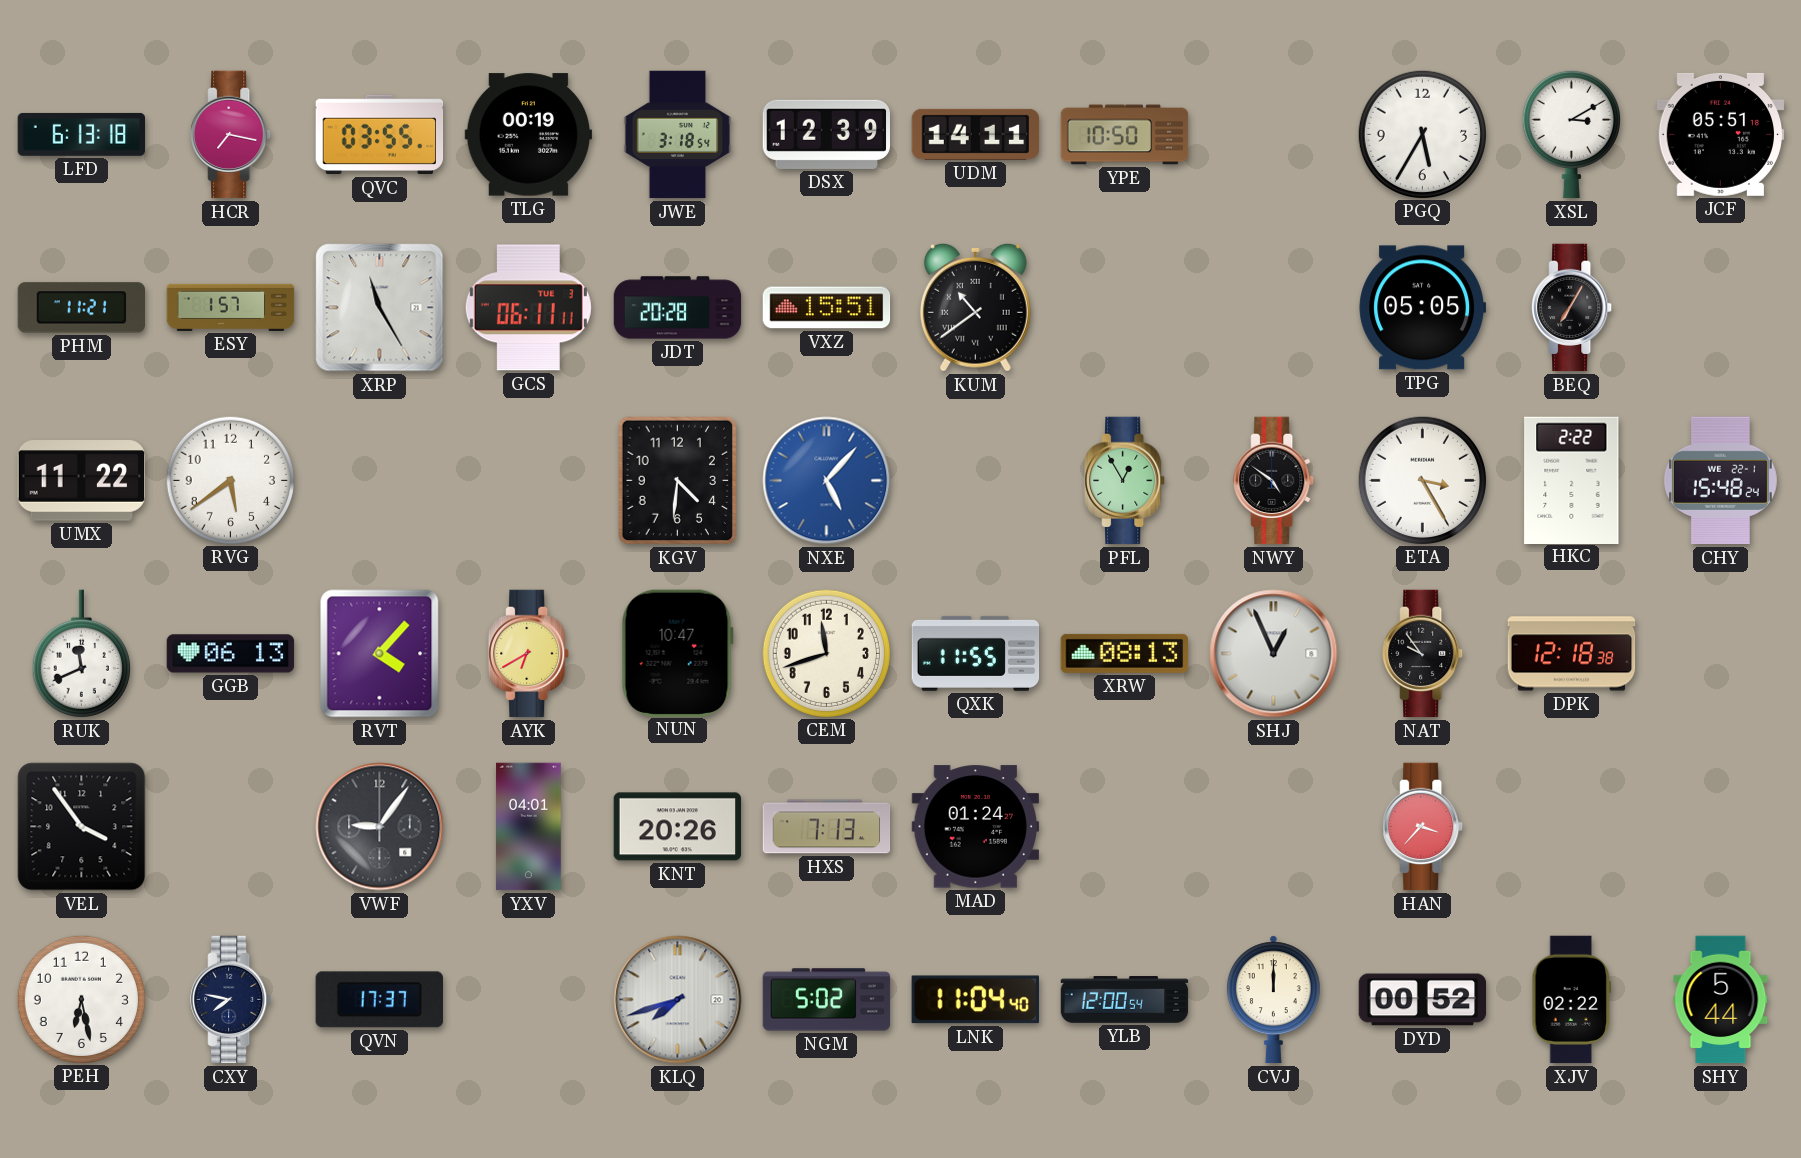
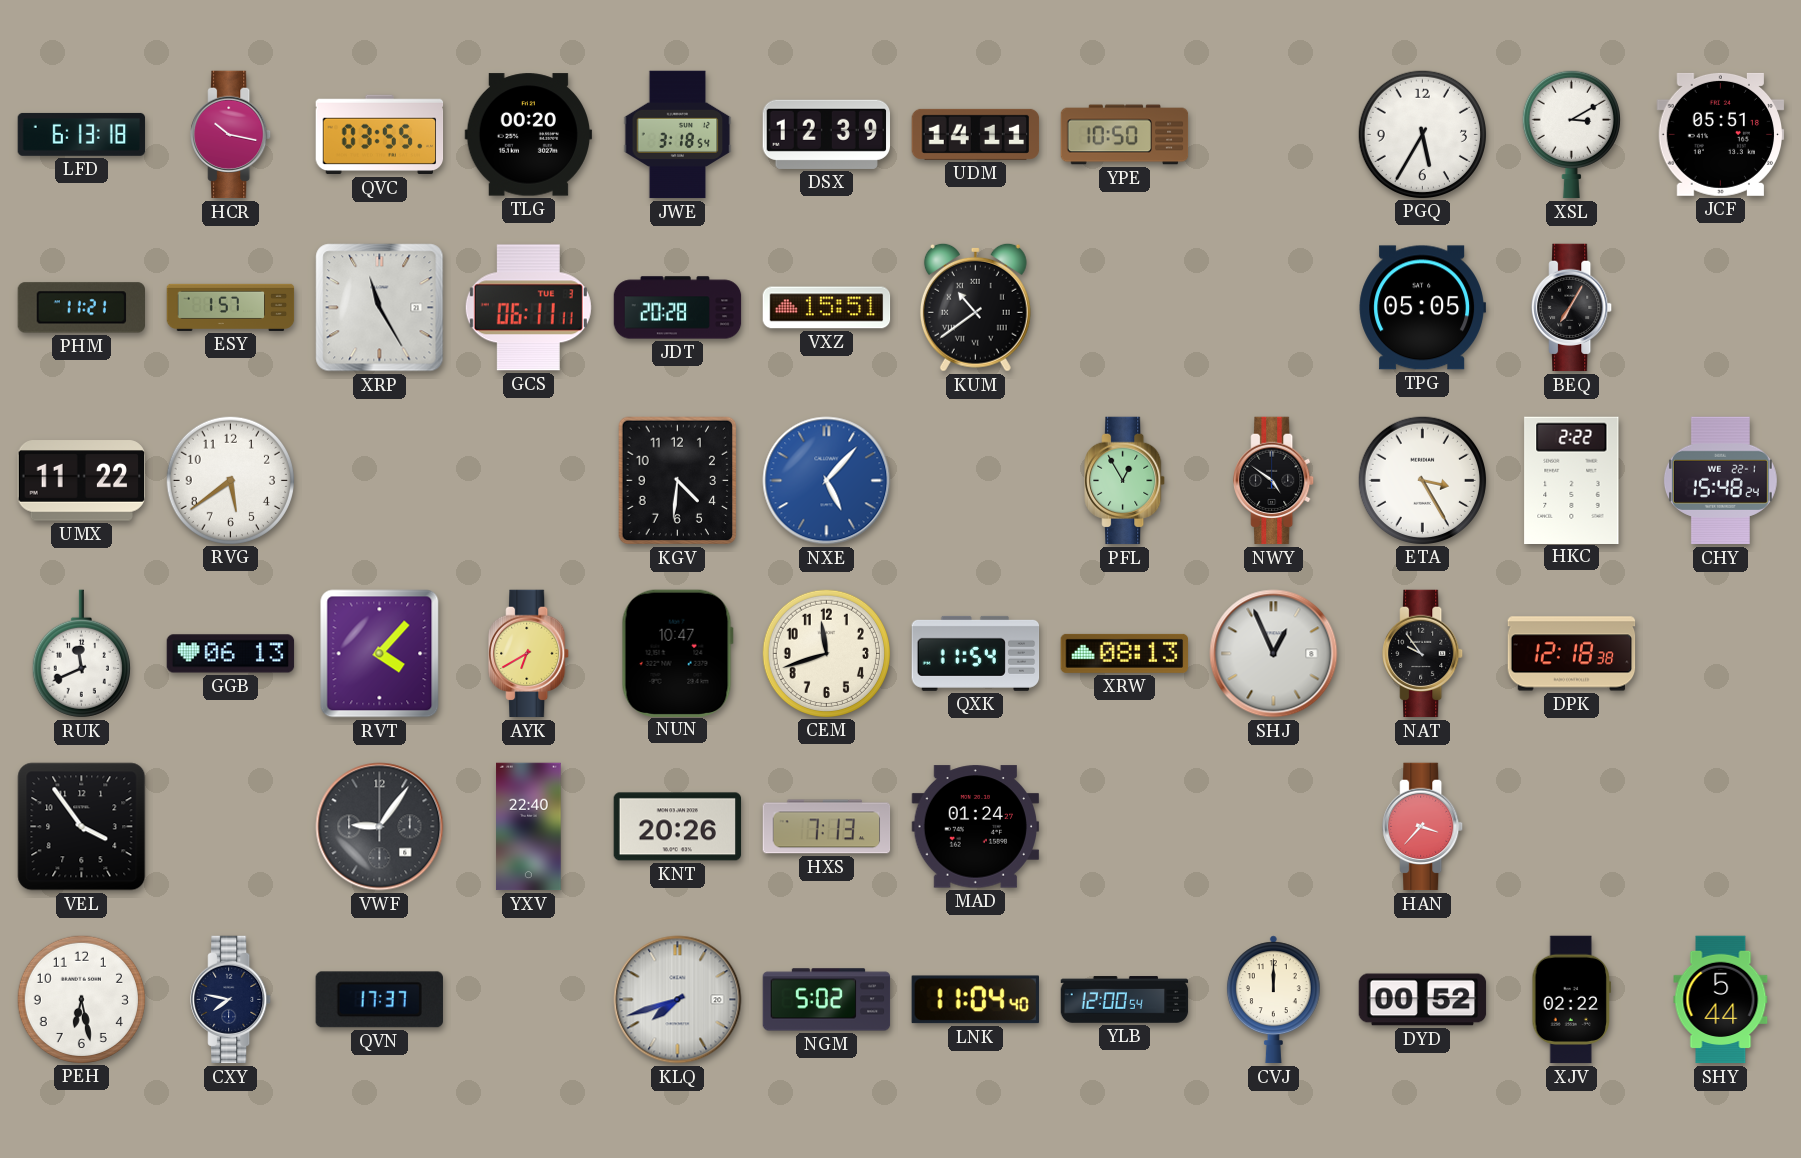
HCR: 7:17 -> 10:17 (231, 135)
TLG: 00:19 -> 00:20 (529, 135)
QXK: 11:55 -> 11:54 (976, 653)
YXV: 04:01 -> 22:40 (529, 827)
